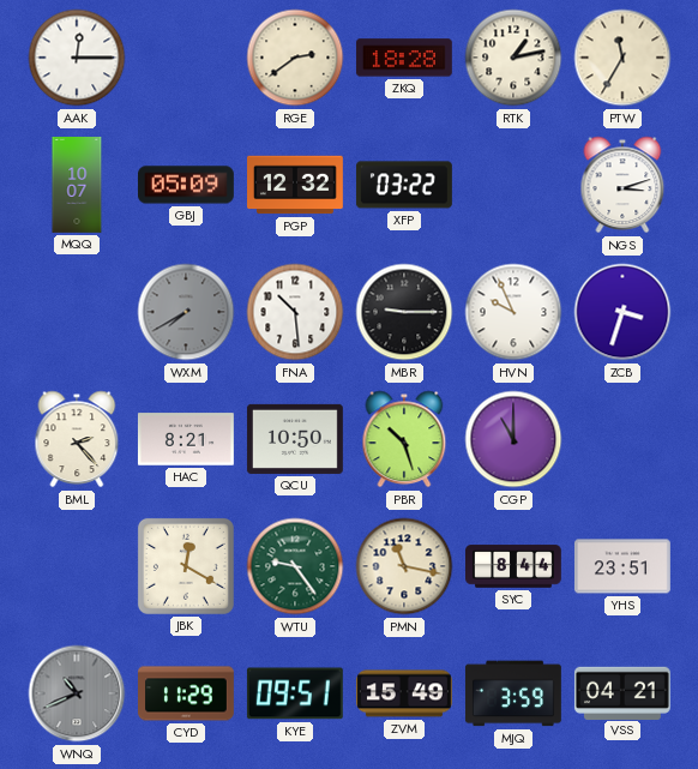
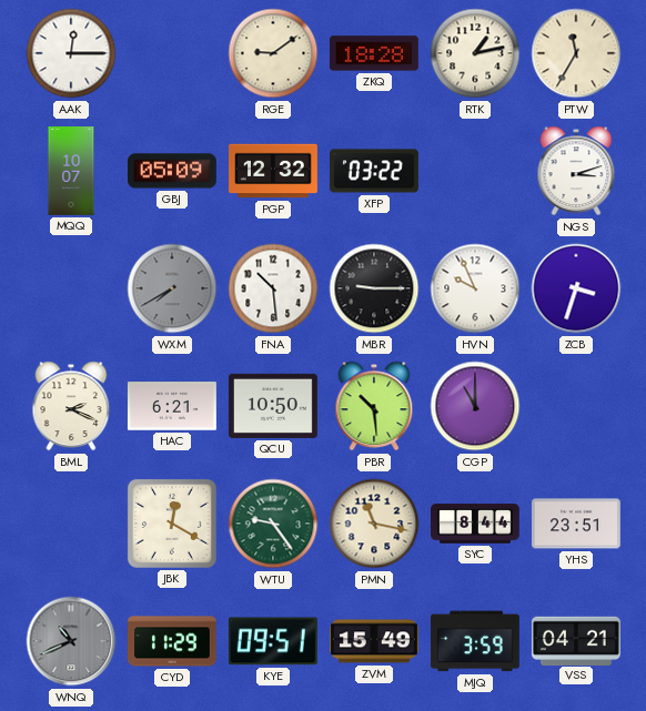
RGE: 2:39 -> 9:09 (273, 53)
BML: 2:23 -> 2:19 (71, 406)
HAC: 8:21 -> 6:21 (172, 406)
PBR: 10:27 -> 10:29 (374, 406)
